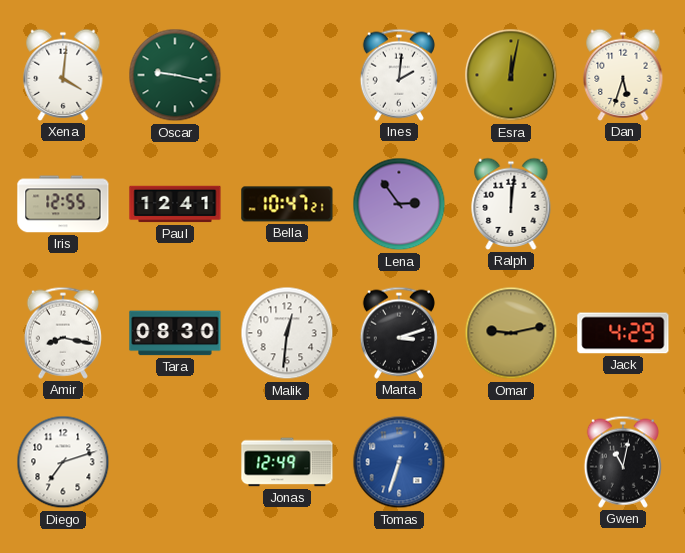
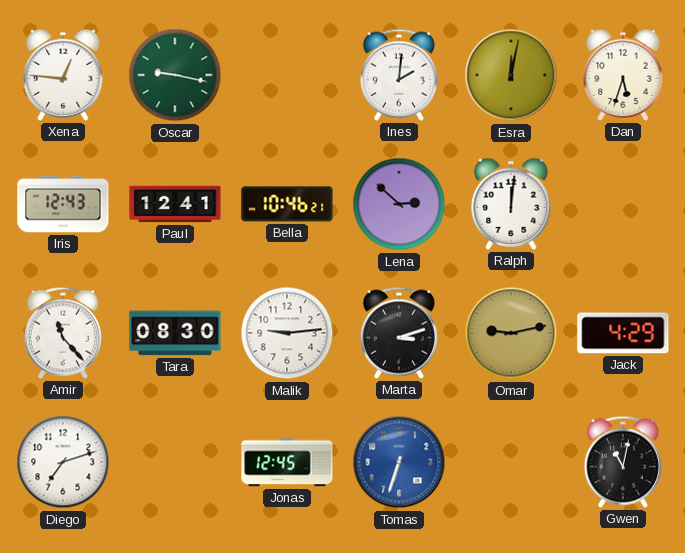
Xena: 4:01 -> 12:46 (63, 75)
Iris: 12:55 -> 12:43 (63, 204)
Bella: 10:47 -> 10:46 (287, 204)
Lena: 2:54 -> 2:52 (399, 204)
Amir: 8:17 -> 11:23 (63, 333)
Malik: 12:31 -> 9:14 (287, 333)
Jonas: 12:49 -> 12:45 (287, 462)
